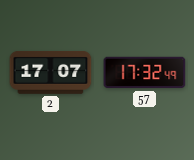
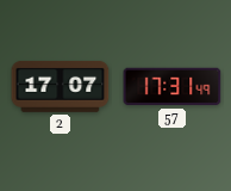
57: 17:32 -> 17:31 (173, 87)
